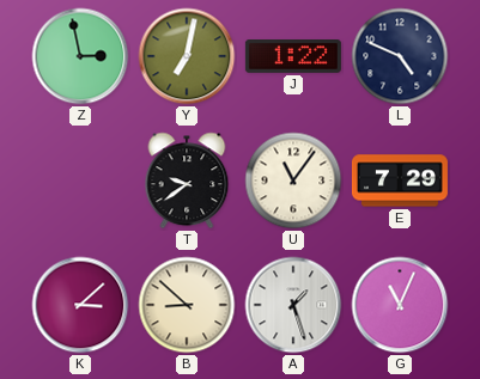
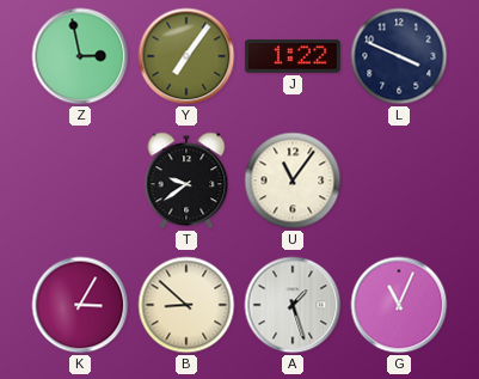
Y: 7:02 -> 7:06 (186, 56)
L: 4:49 -> 3:49 (399, 56)
E: 7:29 -> none (400, 181)
K: 3:08 -> 3:05 (80, 305)
